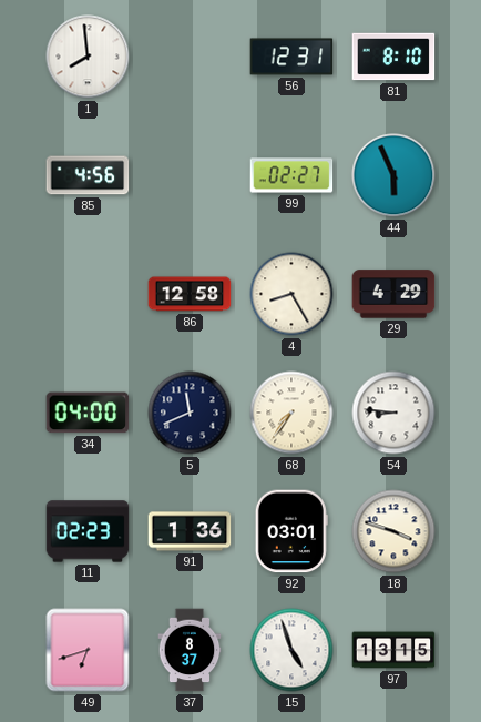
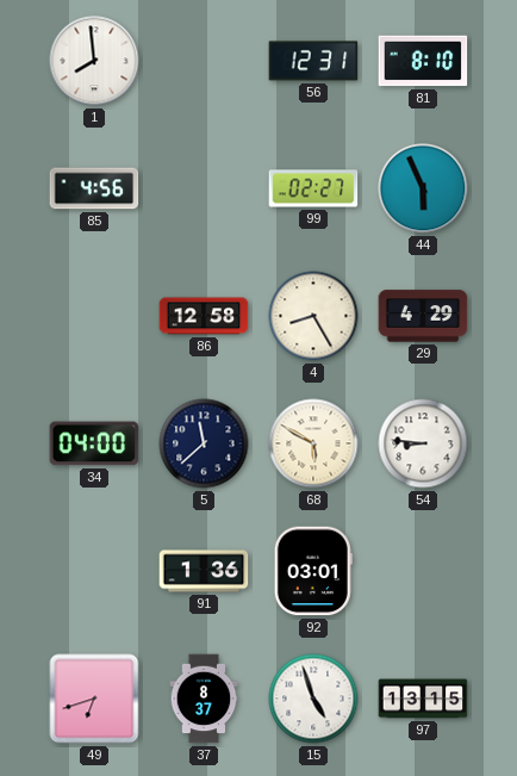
5: 11:41 -> 11:38 (204, 443)
68: 7:36 -> 5:50 (313, 443)
11: 02:23 -> none (88, 531)
18: 3:48 -> none (393, 531)
